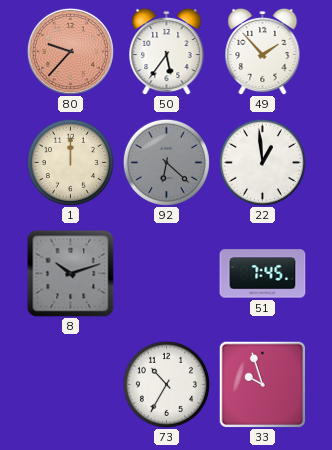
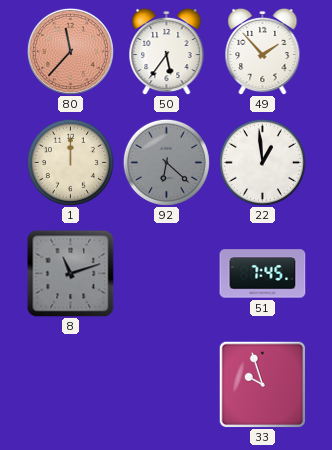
80: 9:37 -> 11:37 (70, 51)
8: 10:12 -> 11:12 (71, 274)
73: 10:35 -> none (166, 384)
